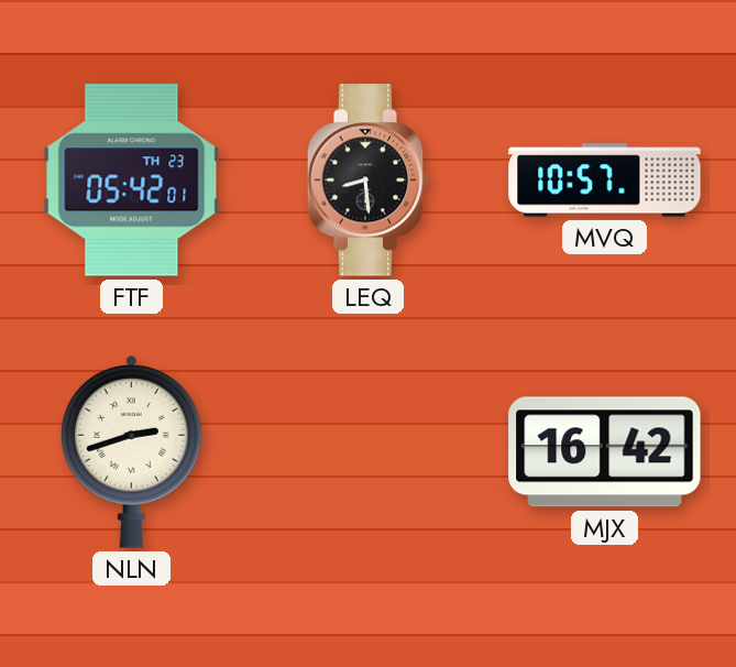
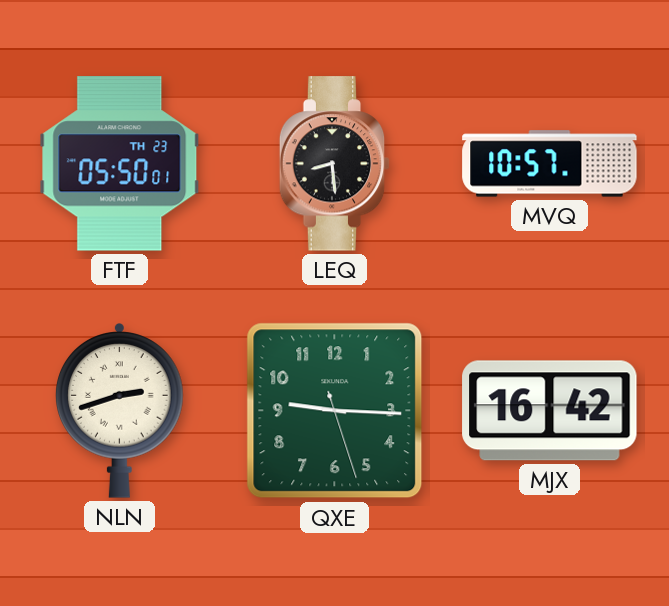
FTF: 05:42 -> 05:50 (120, 164)
QXE: none -> 9:15 (335, 411)
